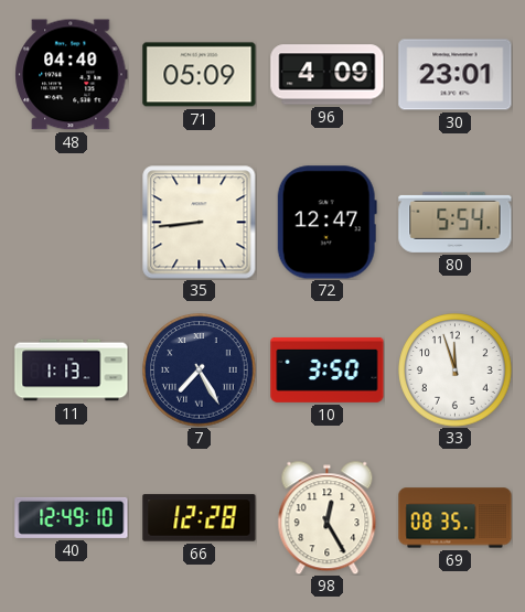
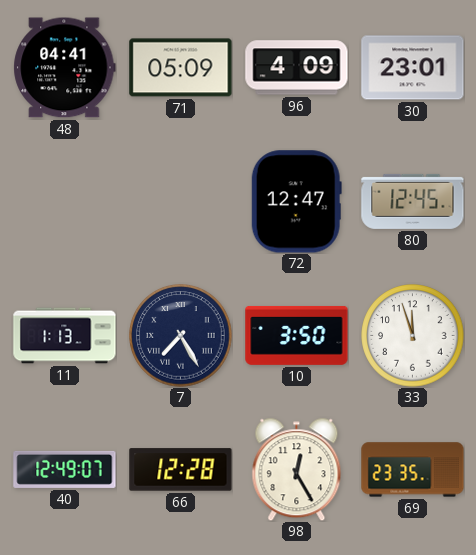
48: 04:40 -> 04:41 (65, 68)
35: 8:44 -> none (200, 223)
80: 5:54 -> 12:45 (413, 201)
40: 12:49:10 -> 12:49:07 (65, 469)
69: 08:35 -> 23:35 (413, 470)
